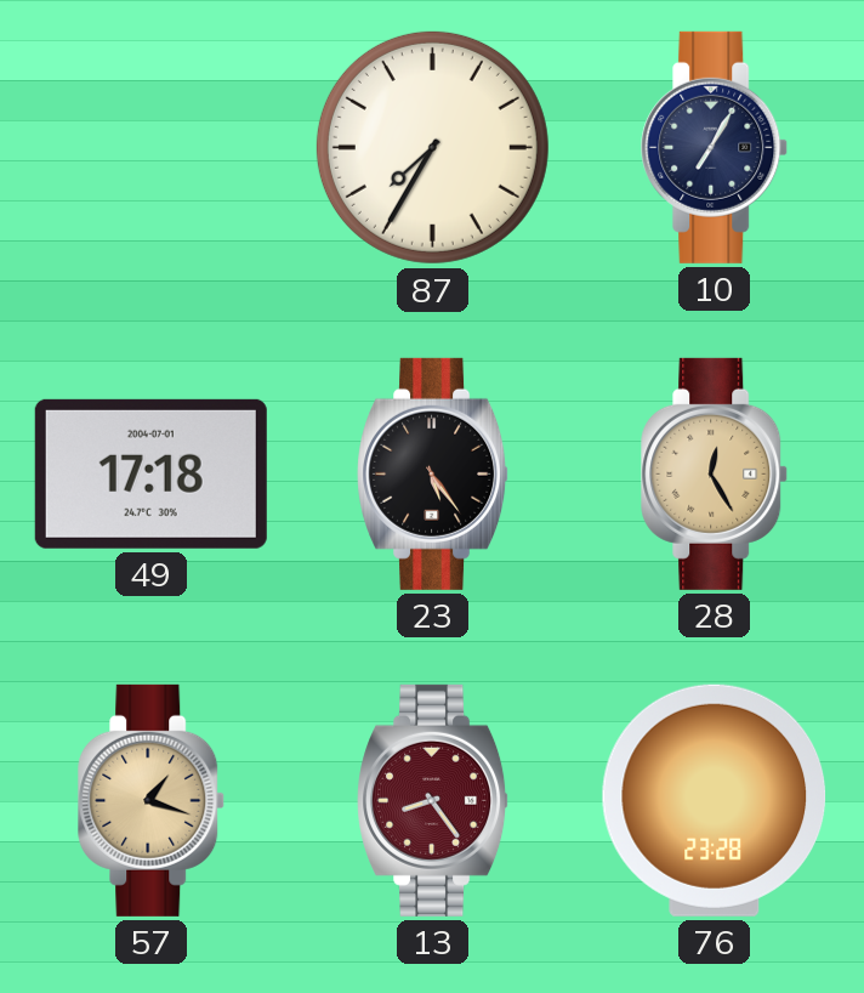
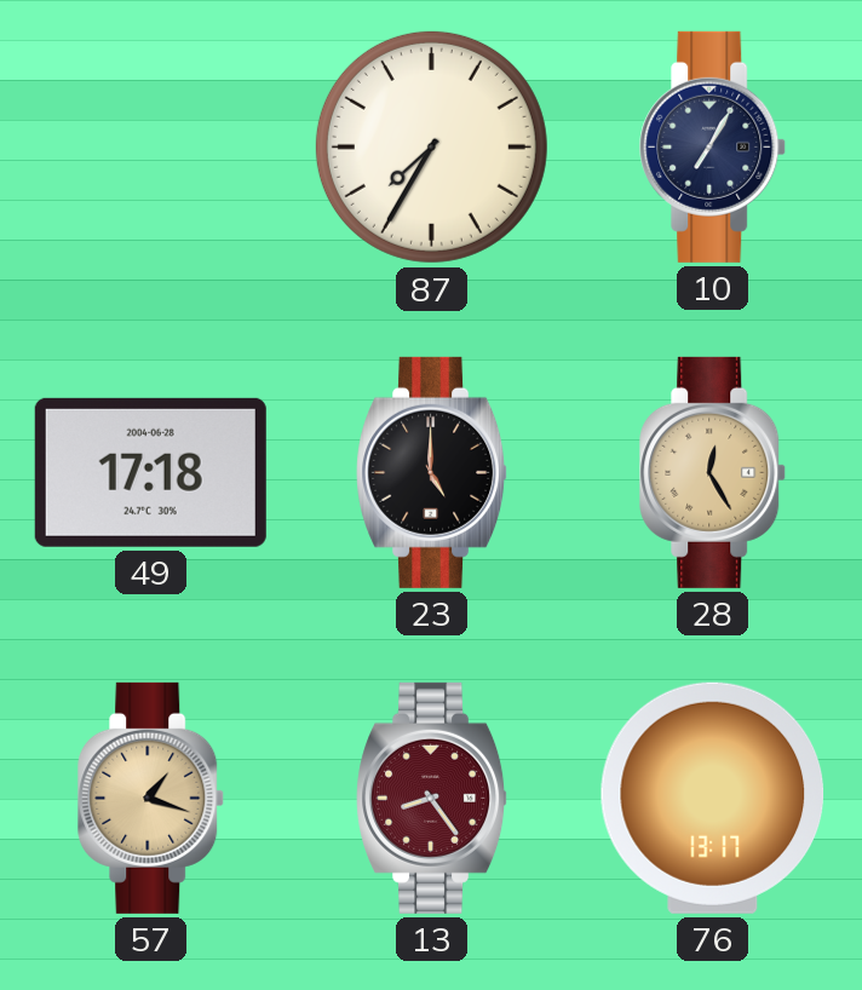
49 date: 2004-07-01 -> 2004-06-28 (150, 472)
23: 5:24 -> 5:00 (432, 472)
76: 23:28 -> 13:17 (713, 798)
